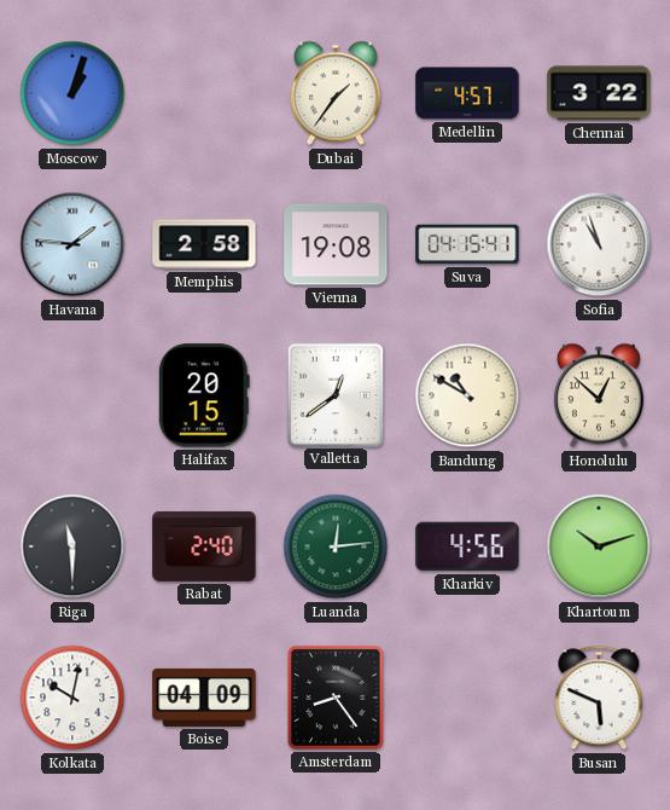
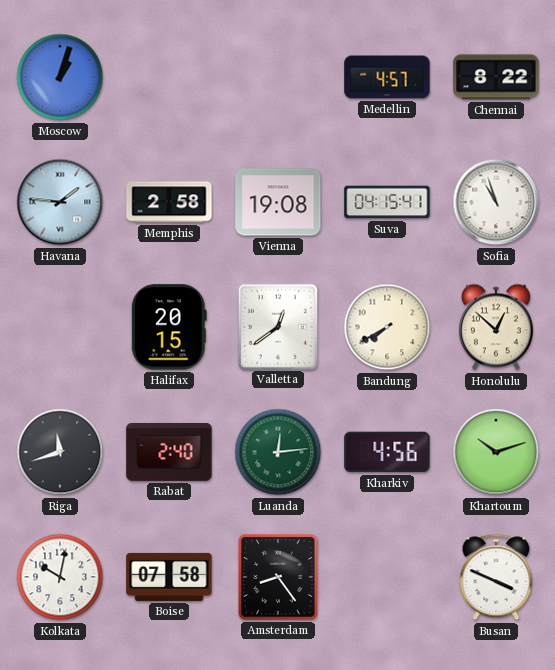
Dubai: 1:36 -> none (336, 93)
Chennai: 3:22 -> 8:22 (496, 77)
Bandung: 10:50 -> 7:40 (387, 327)
Riga: 11:30 -> 11:42 (60, 452)
Boise: 04:09 -> 07:58 (169, 577)
Busan: 5:49 -> 3:49 (496, 577)
